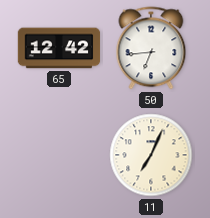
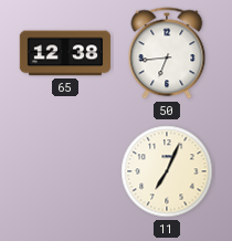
65: 12:42 -> 12:38 (65, 53)
